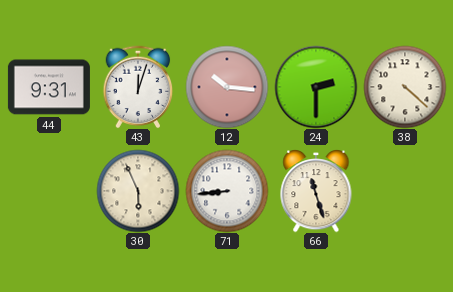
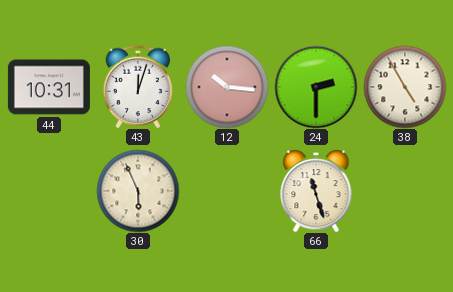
44: 9:31 -> 10:31 (49, 87)
38: 4:22 -> 4:55 (405, 87)
71: 8:44 -> none (227, 191)
